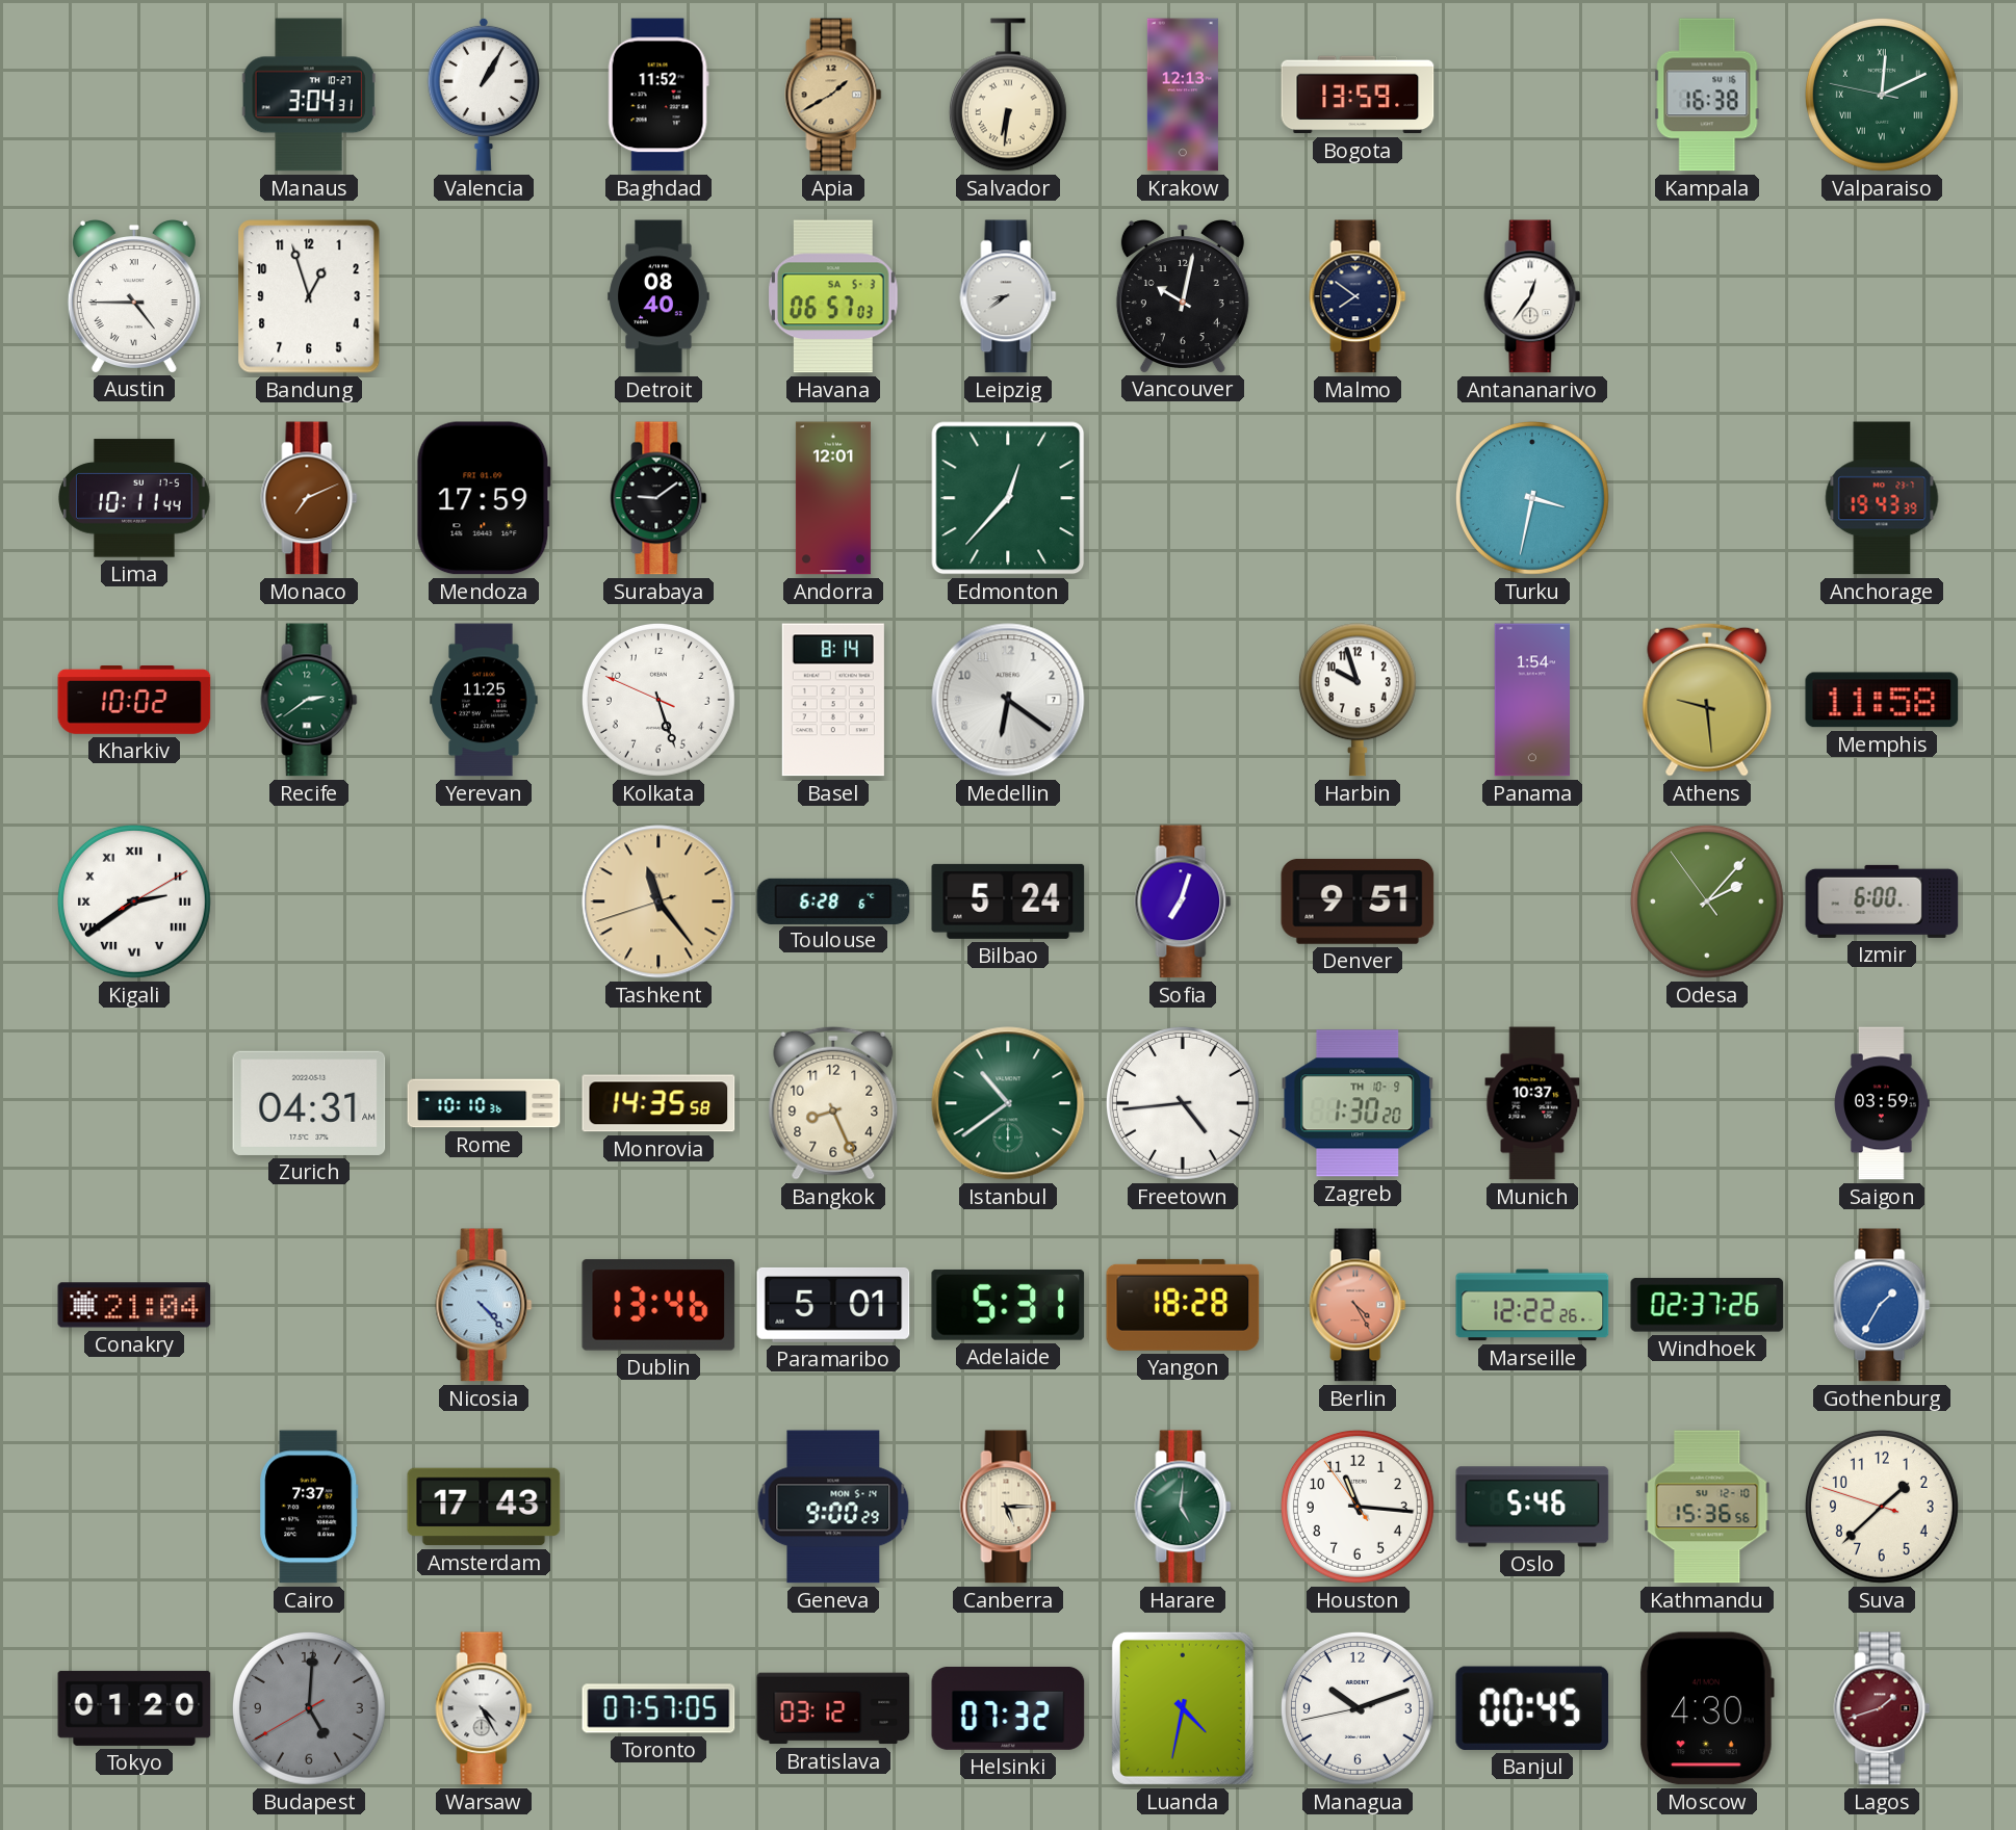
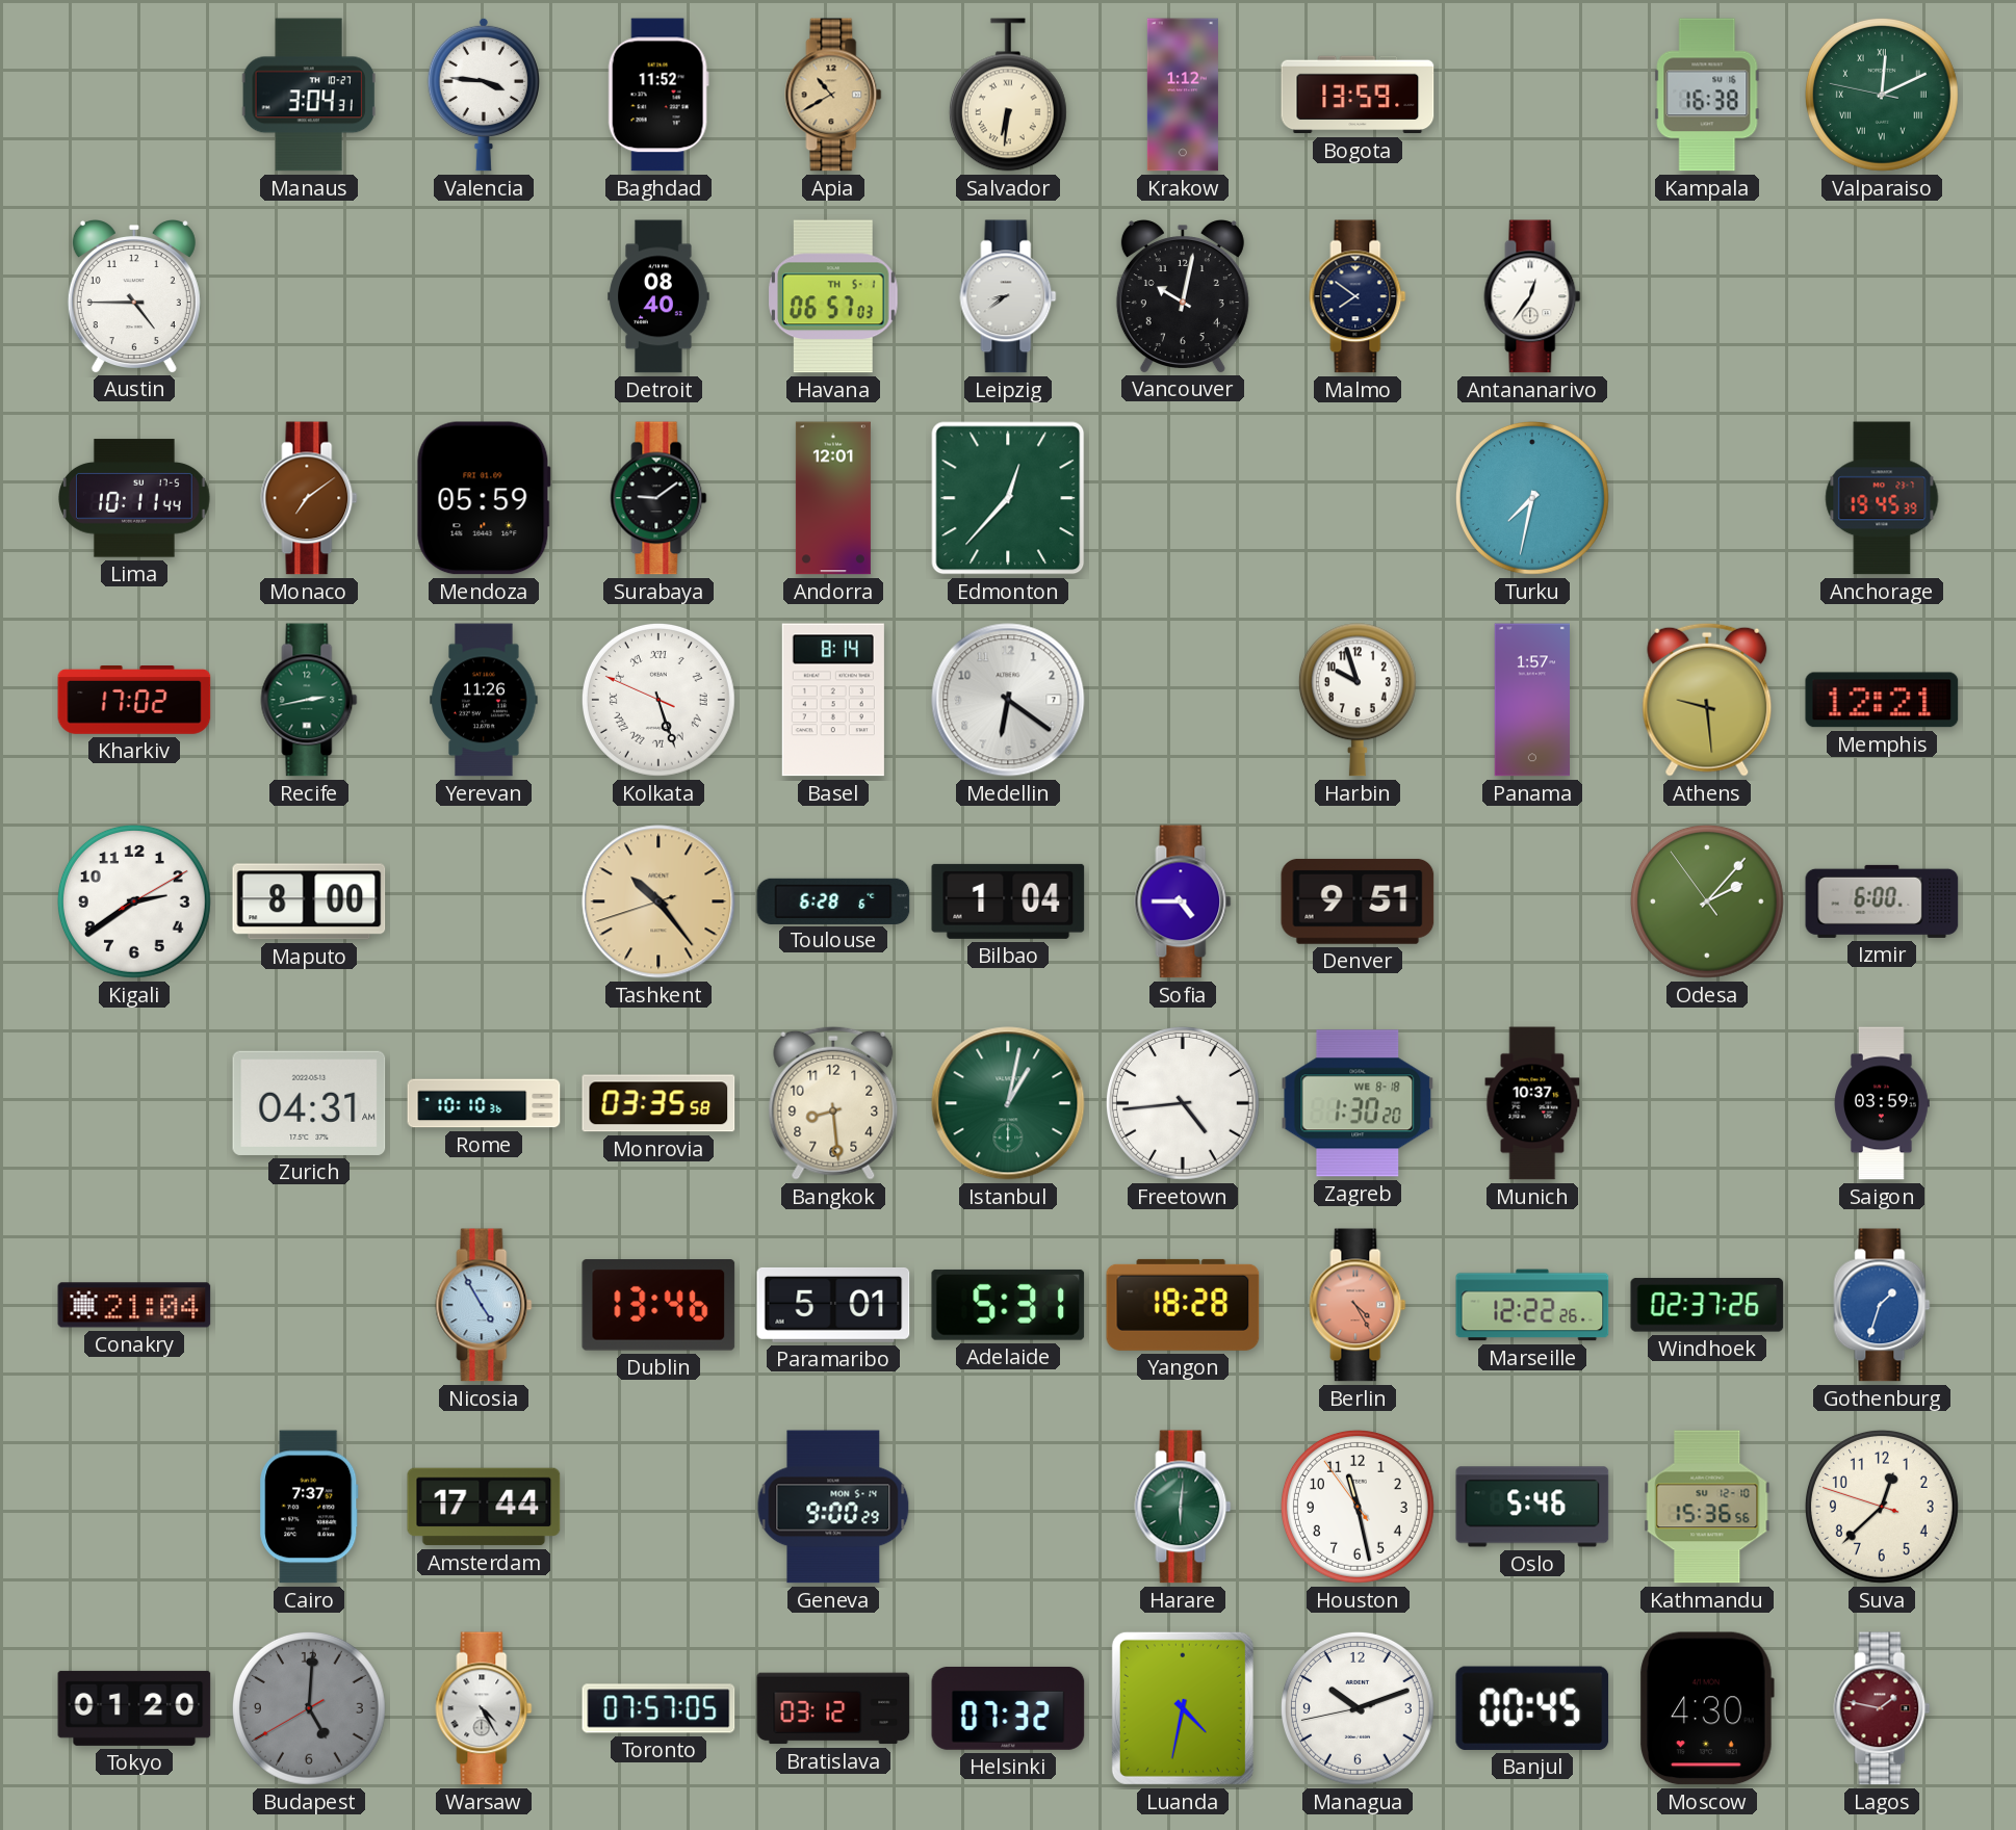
Valencia: 1:05 -> 3:46 (483, 95)
Apia: 1:40 -> 10:40 (833, 95)
Krakow: 12:13 -> 1:12 (1183, 95)
Austin numerals: Roman -> Arabic (134, 296)
Bandung: 12:57 -> none (309, 296)
Havana date: SA 5-3 -> TH 5-1 (833, 296)
Monaco: 7:11 -> 7:09 (309, 498)
Mendoza: 17:59 -> 05:59 (484, 498)
Turku: 3:32 -> 7:32 (1532, 498)
Anchorage: 19:43 -> 19:45 (1882, 498)
Kharkiv: 10:02 -> 17:02 (134, 701)
Recife: 2:39 -> 2:43 (309, 700)
Yerevan: 11:25 -> 11:26 (484, 700)
Kolkata numerals: Arabic -> Roman (658, 700)
Panama: 1:54 -> 1:57 (1531, 700)
Memphis: 11:58 -> 12:21 (1882, 700)
Kigali numerals: Roman -> Arabic (134, 901)
Maputo: none -> 8:00 (309, 901)
Tashkent: 11:23 -> 10:23 (658, 901)
Bilbao: 5:24 -> 1:04 (1008, 901)
Sofia: 7:03 -> 4:45 (1183, 901)
Monrovia: 14:35 -> 03:35 (658, 1103)
Bangkok: 8:26 -> 8:29 (833, 1103)
Istanbul: 10:39 -> 1:02 (1008, 1103)
Zagreb date: TH 10-9 -> WE 8-18 (1358, 1103)
Nicosia: 4:23 -> 4:55 (484, 1305)
Gothenburg: 1:35 -> 1:33 (1882, 1305)
Amsterdam: 17:43 -> 17:44 (484, 1507)
Canberra: 5:15 -> none (1008, 1507)
Harare: 5:01 -> 6:01 (1183, 1507)
Houston: 11:15 -> 11:27 (1358, 1507)
Suva: 1:37 -> 12:37 (1882, 1507)
Lagos: 1:42 -> 1:47 (1882, 1708)
